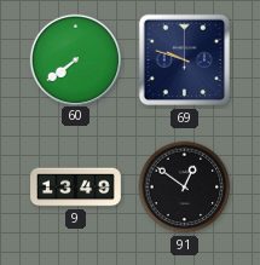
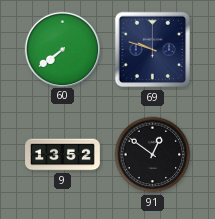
9: 13:49 -> 13:52 (63, 155)
